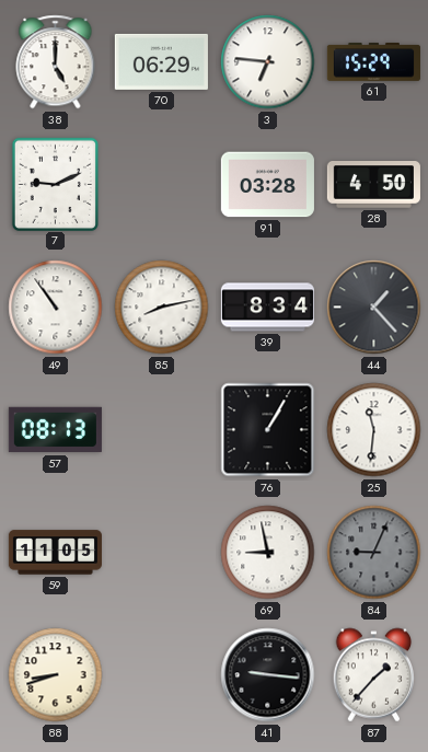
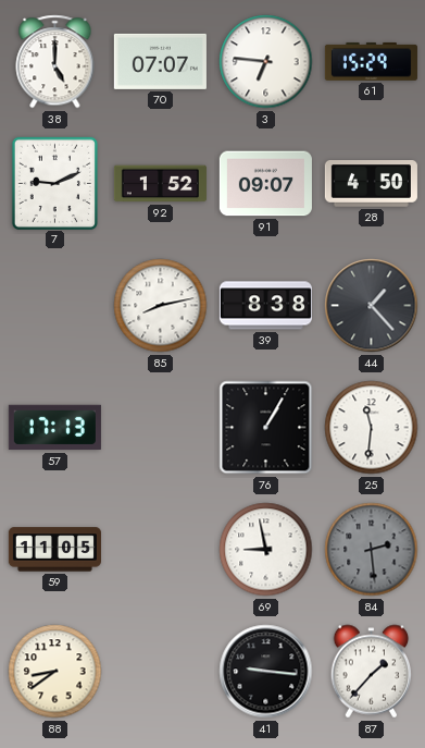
70: 06:29 -> 07:07 (160, 61)
92: none -> 1:52 (160, 184)
91: 03:28 -> 09:07 (265, 184)
49: 10:54 -> none (56, 308)
39: 8:34 -> 8:38 (265, 306)
57: 08:13 -> 17:13 (54, 428)
84: 9:04 -> 2:29 (372, 550)
88: 8:42 -> 8:39 (55, 672)
